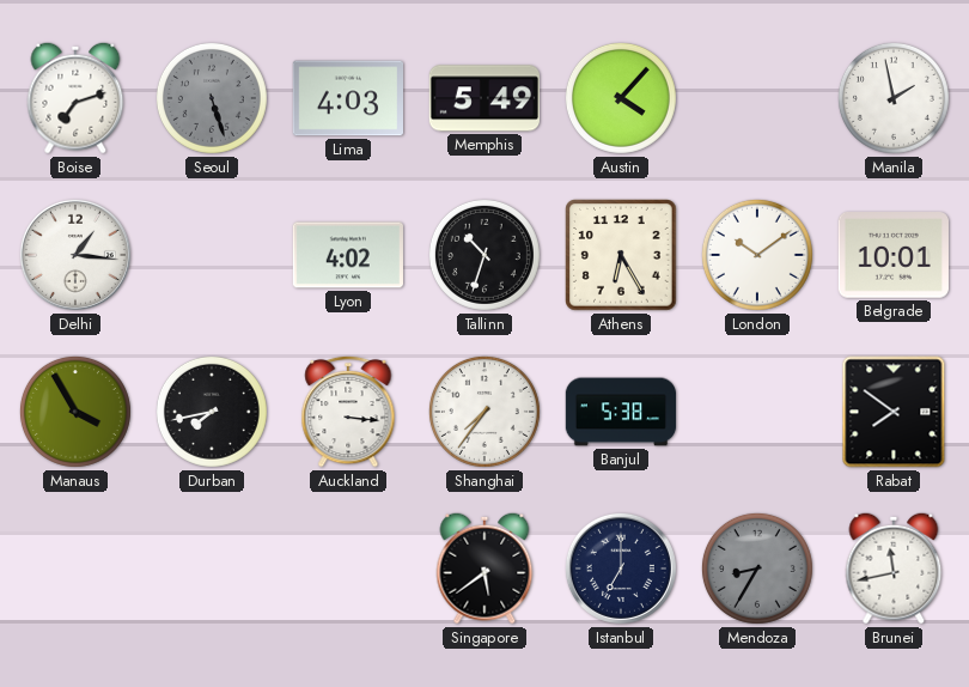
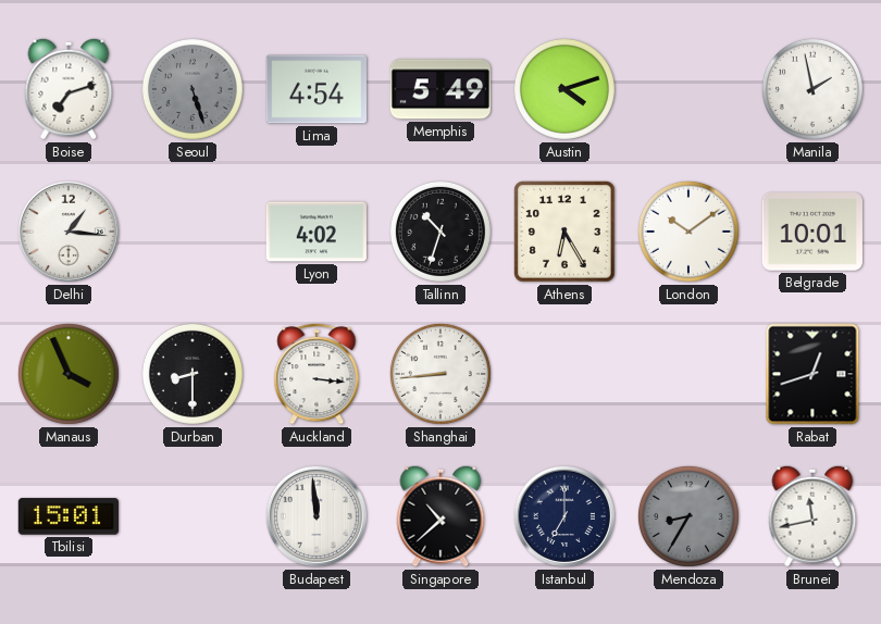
Lima: 4:03 -> 4:54 (315, 89)
Austin: 4:07 -> 4:12 (564, 89)
Manaus: 3:55 -> 3:56 (69, 374)
Durban: 7:43 -> 8:30 (193, 374)
Shanghai: 7:36 -> 8:44 (440, 374)
Banjul: 5:38 -> none (621, 412)
Rabat: 7:51 -> 12:42 (812, 374)
Tbilisi: none -> 15:01 (67, 516)
Budapest: none -> 11:59 (317, 516)
Singapore: 5:39 -> 10:38 (440, 516)
